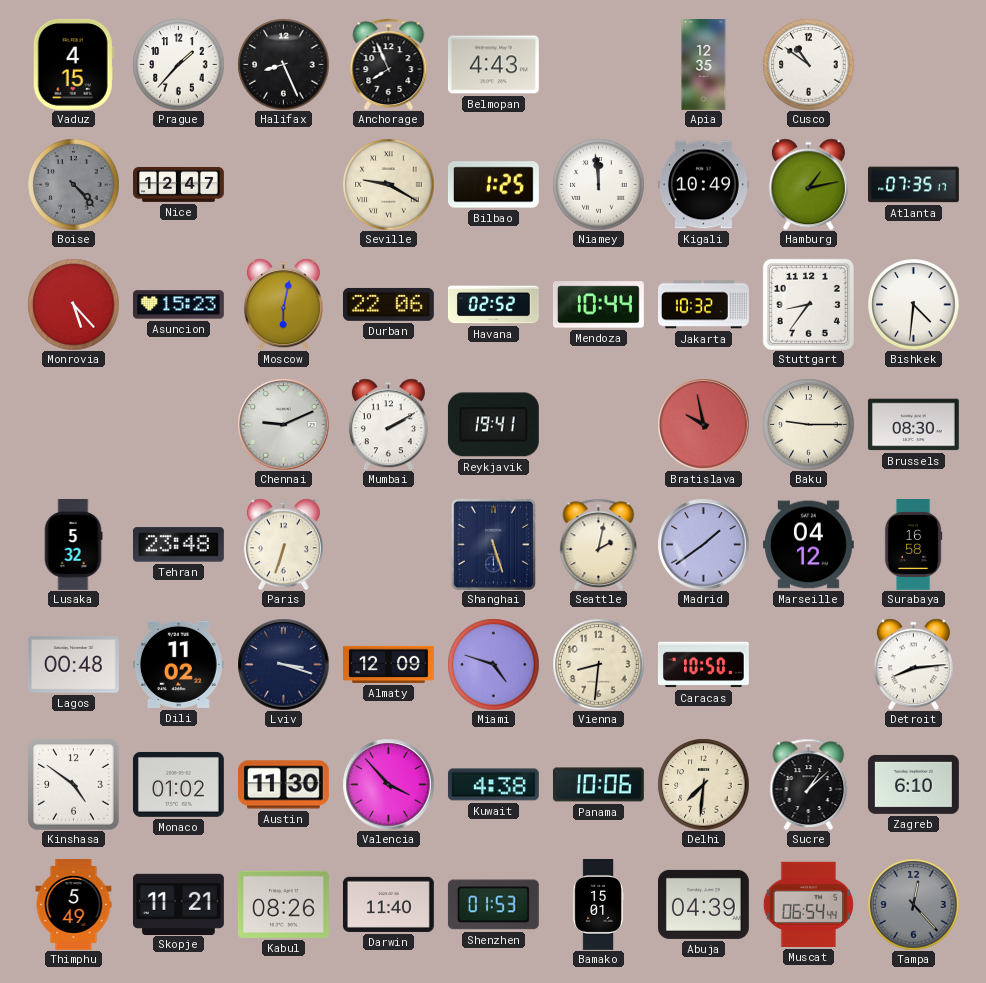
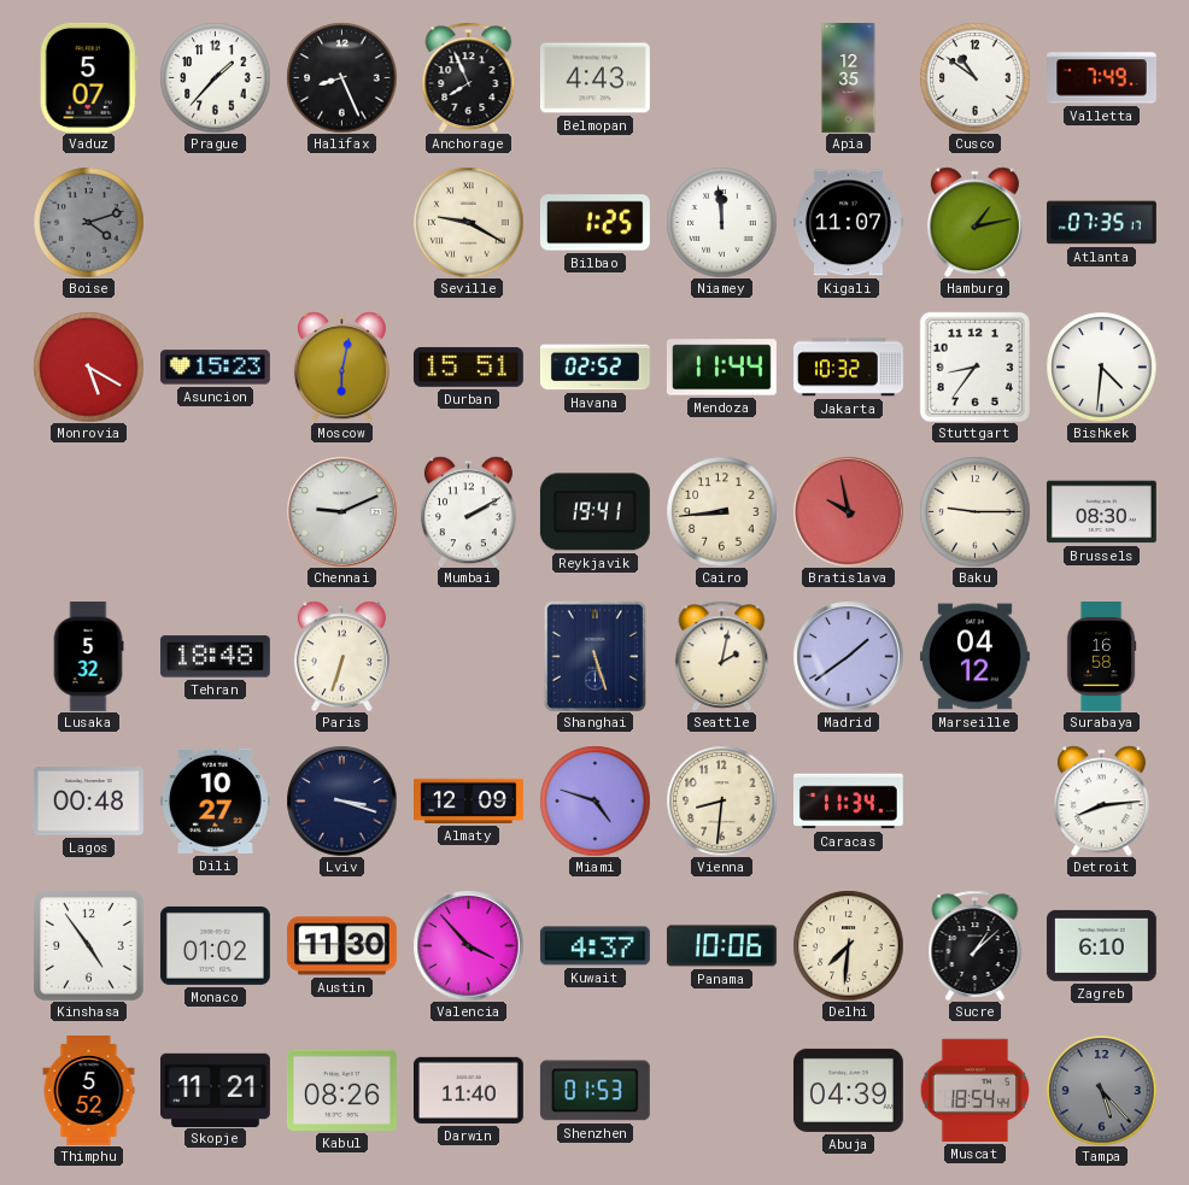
Vaduz: 4:15 -> 5:07 (88, 77)
Valletta: none -> 7:49 (1102, 78)
Boise: 4:23 -> 4:12 (88, 222)
Nice: 12:47 -> none (179, 184)
Kigali: 10:49 -> 11:07 (848, 223)
Monrovia: 5:23 -> 5:20 (88, 366)
Durban: 22:06 -> 15:51 (468, 366)
Mendoza: 10:44 -> 11:44 (721, 368)
Cairo: none -> 8:44 (721, 511)
Tehran: 23:48 -> 18:48 (215, 657)
Dili: 11:02 -> 10:27 (215, 800)
Caracas: 10:50 -> 11:34 (848, 802)
Kinshasa: 4:51 -> 4:54 (88, 945)
Kuwait: 4:38 -> 4:37 (594, 946)
Thimphu: 5:49 -> 5:52 (89, 1091)
Bamako: 15:01 -> none (598, 905)
Muscat: 06:54 -> 18:54 (974, 1090)
Tampa: 12:23 -> 5:23 (1101, 1090)
